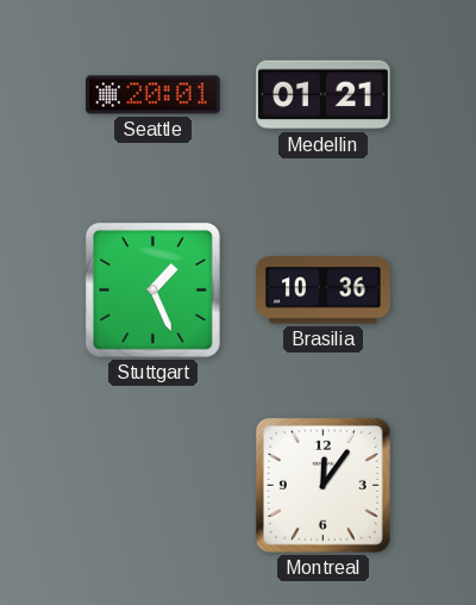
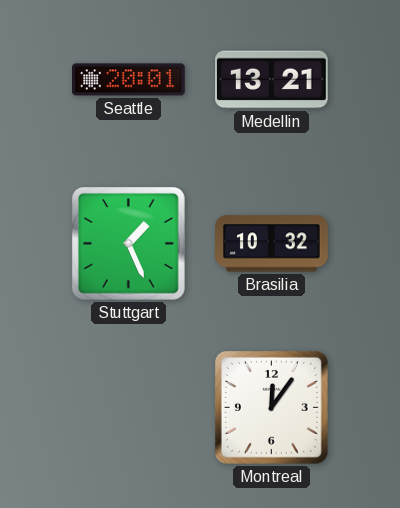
Medellin: 01:21 -> 13:21 (272, 80)
Brasilia: 10:36 -> 10:32 (272, 244)
